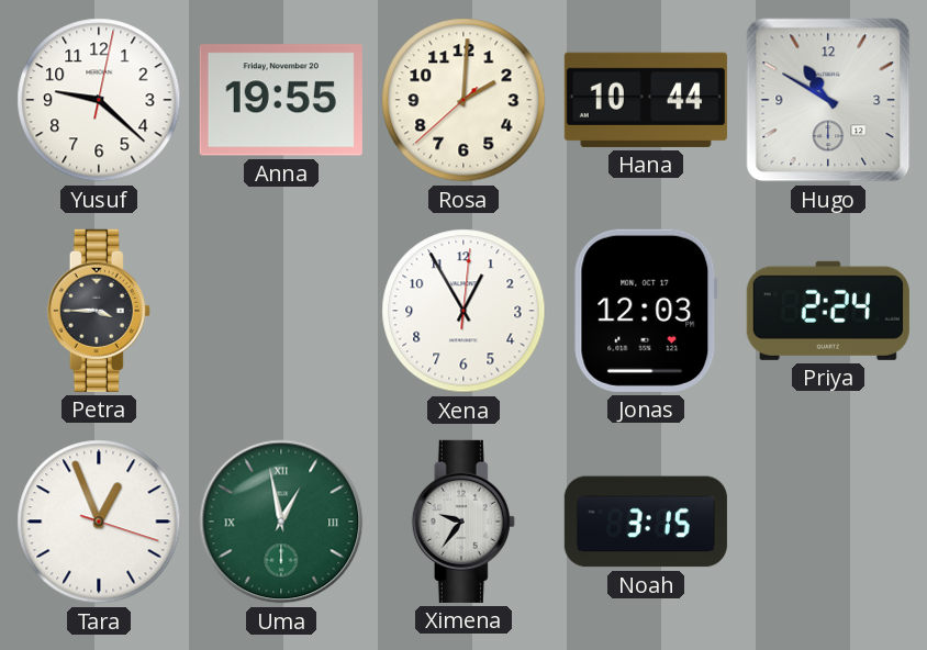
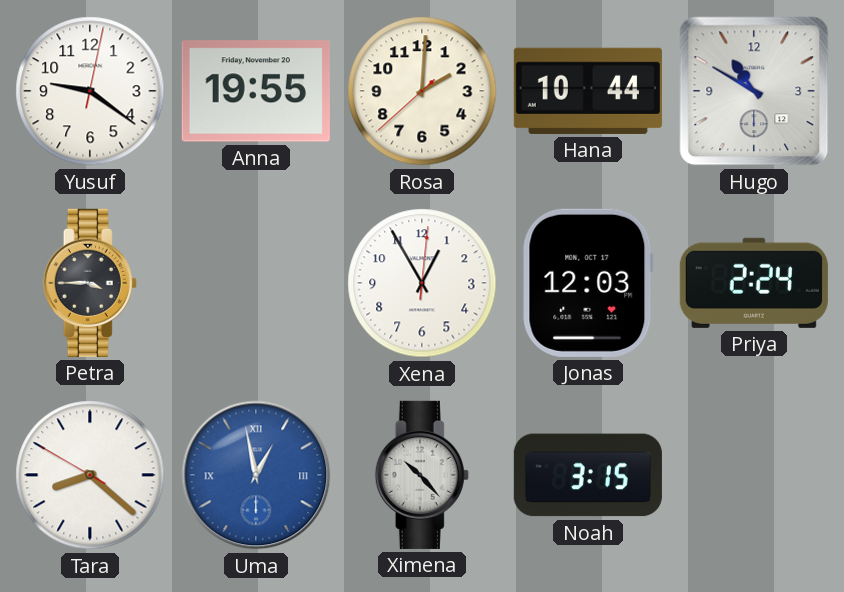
Yusuf: 9:22 -> 9:21 (90, 91)
Tara: 12:56 -> 8:21 (90, 475)
Uma dial: green -> blue (256, 475)
Ximena: 9:36 -> 10:23 (422, 475)
